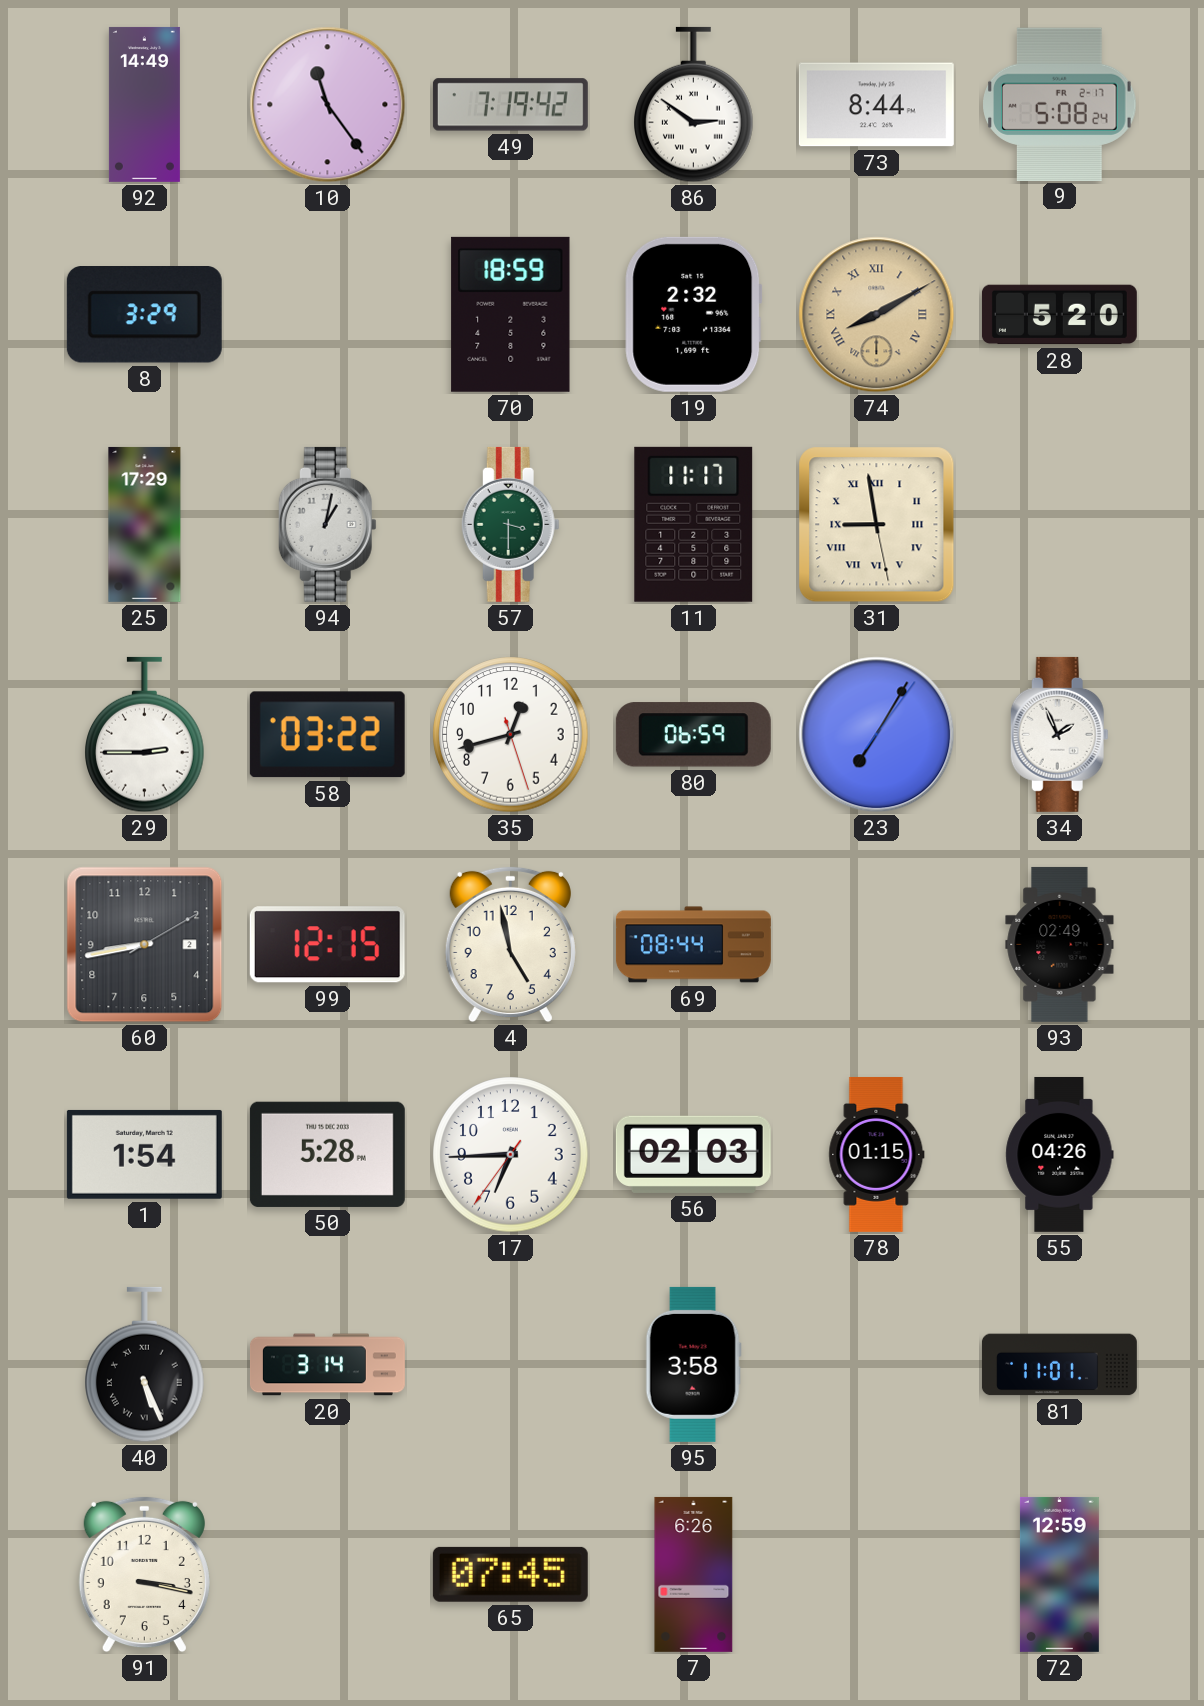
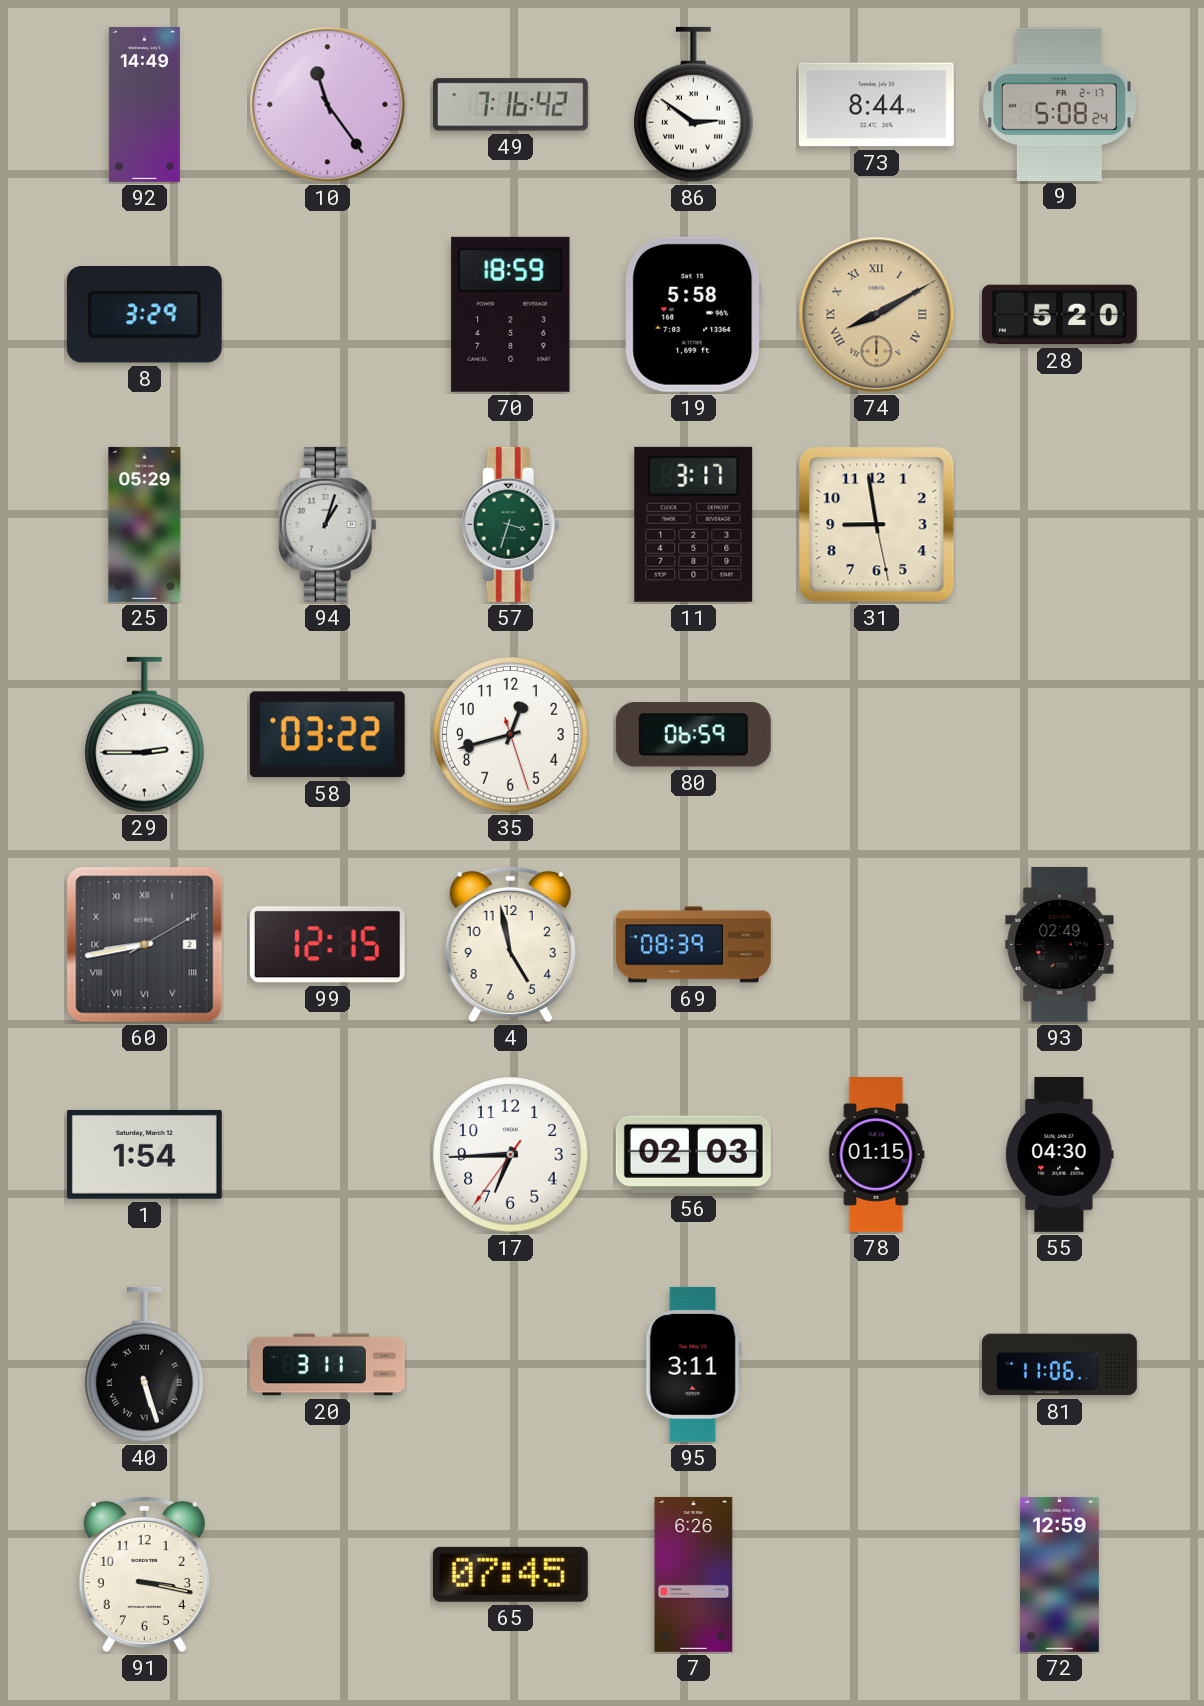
49: 7:19 -> 7:16 (510, 105)
19: 2:32 -> 5:58 (694, 314)
25: 17:29 -> 05:29 (145, 524)
94: 1:02 -> 1:03 (327, 524)
57: 3:30 -> 3:33 (510, 524)
11: 11:17 -> 3:17 (694, 524)
31 numerals: Roman -> Arabic (877, 525)
23: 7:05 -> none (877, 735)
34: 1:56 -> none (1059, 734)
60 numerals: Arabic -> Roman (145, 945)
69: 08:44 -> 08:39 (693, 945)
50: 5:28 -> none (327, 1154)
55: 04:26 -> 04:30 (1060, 1154)
40: 5:26 -> 5:27 (145, 1365)
20: 3:14 -> 3:11 (327, 1365)
95: 3:58 -> 3:11 (693, 1364)
81: 11:01 -> 11:06 (1059, 1365)
